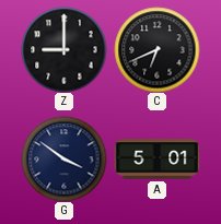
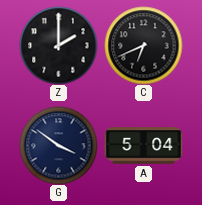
Z: 9:00 -> 2:00 (58, 45)
A: 5:01 -> 5:04 (143, 146)
